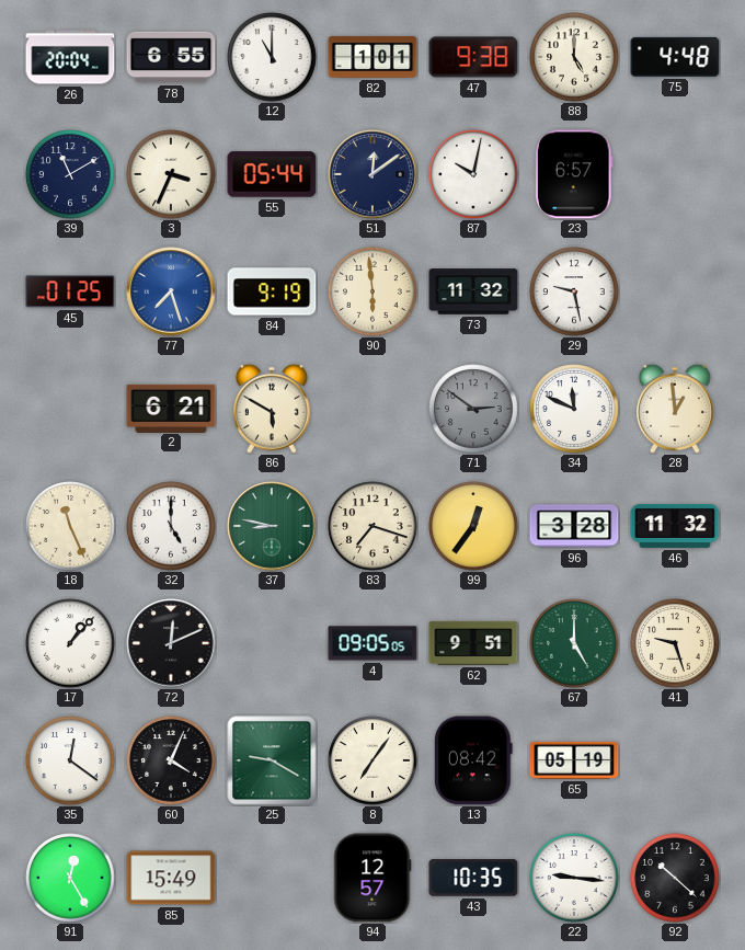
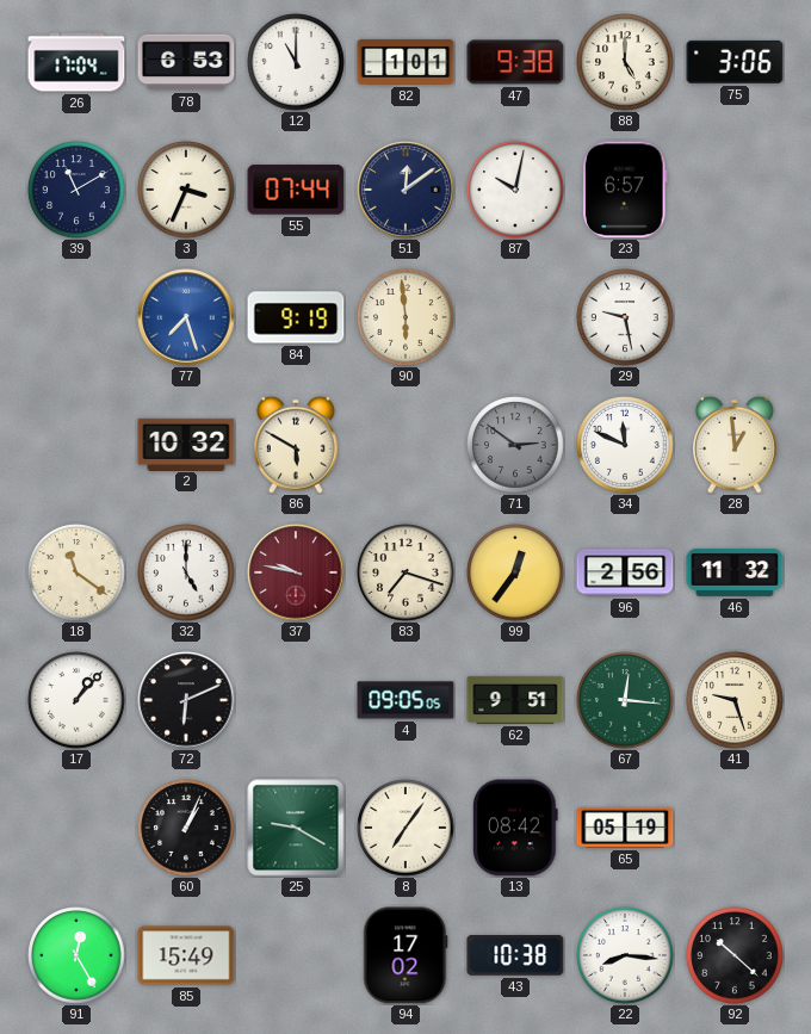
26: 20:04 -> 17:04 (76, 62)
78: 6:55 -> 6:53 (186, 62)
75: 4:48 -> 3:06 (735, 62)
55: 05:44 -> 07:44 (296, 190)
45: 01:25 -> none (70, 291)
73: 11:32 -> none (473, 291)
2: 6:21 -> 10:32 (186, 444)
18: 11:26 -> 11:21 (76, 572)
37: 8:47 -> 9:47 (296, 572)
37 dial: green -> burgundy (296, 572)
96: 3:28 -> 2:56 (625, 572)
72: 12:11 -> 6:11 (186, 700)
67: 5:00 -> 12:16 (625, 700)
35: 12:21 -> none (70, 760)
60: 4:04 -> 1:04 (186, 828)
94: 12:57 -> 17:02 (405, 955)
43: 10:35 -> 10:38 (515, 956)
22: 9:16 -> 8:16 (625, 955)
